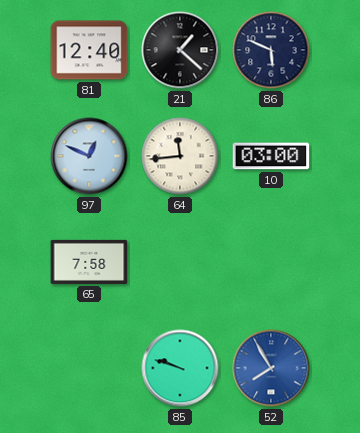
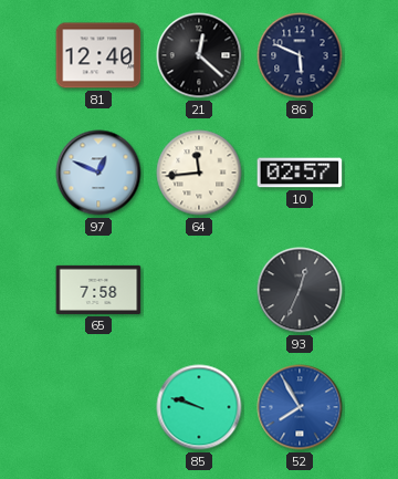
21: 1:22 -> 12:22 (199, 55)
10: 03:00 -> 02:57 (300, 173)
93: none -> 12:34 (300, 290)
